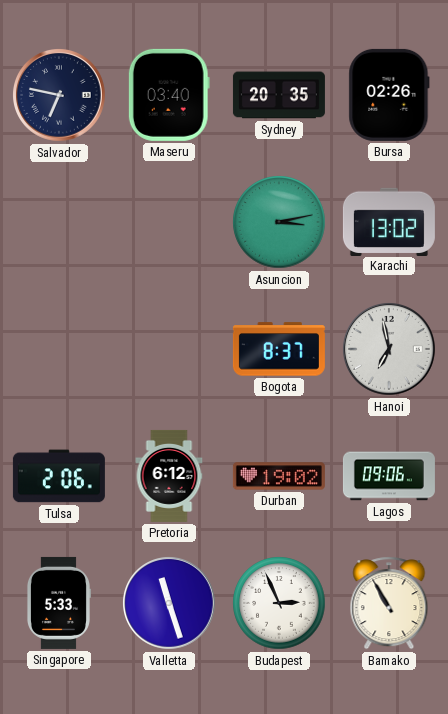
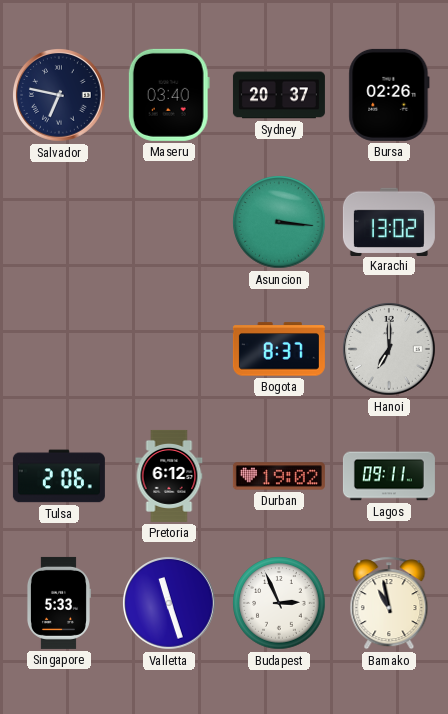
Sydney: 20:35 -> 20:37 (279, 95)
Asuncion: 3:13 -> 3:16 (279, 222)
Hanoi: 6:58 -> 7:00 (390, 350)
Lagos: 09:06 -> 09:11 (389, 476)
Bamako: 10:55 -> 10:58 (389, 603)
